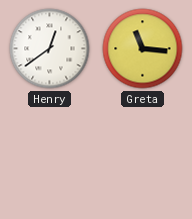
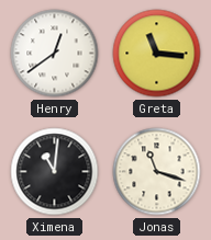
Ximena: none -> 11:01 (55, 172)
Jonas: none -> 11:18 (157, 172)
